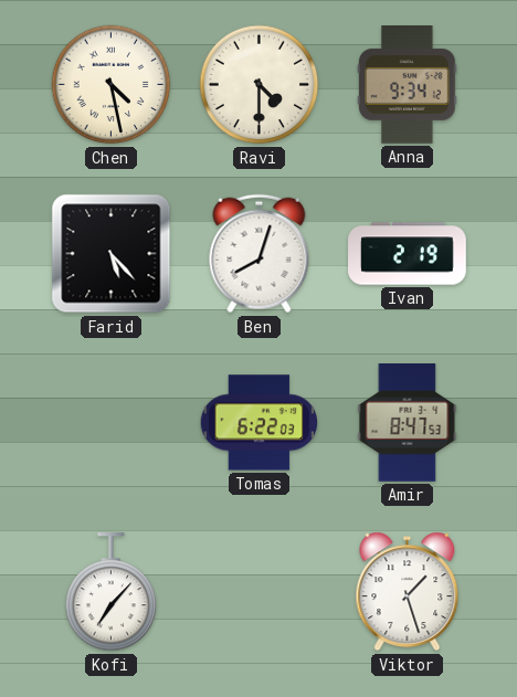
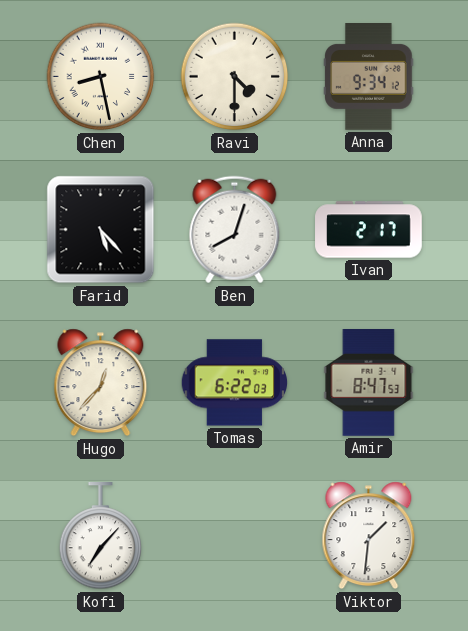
Chen: 4:28 -> 8:28 (101, 77)
Ivan: 2:19 -> 2:17 (369, 230)
Hugo: none -> 12:37 (101, 383)
Viktor: 1:27 -> 1:31 (369, 536)
